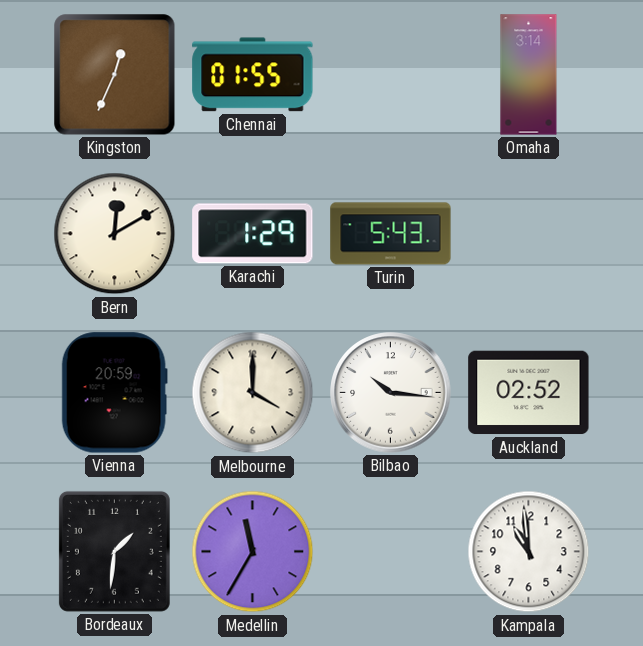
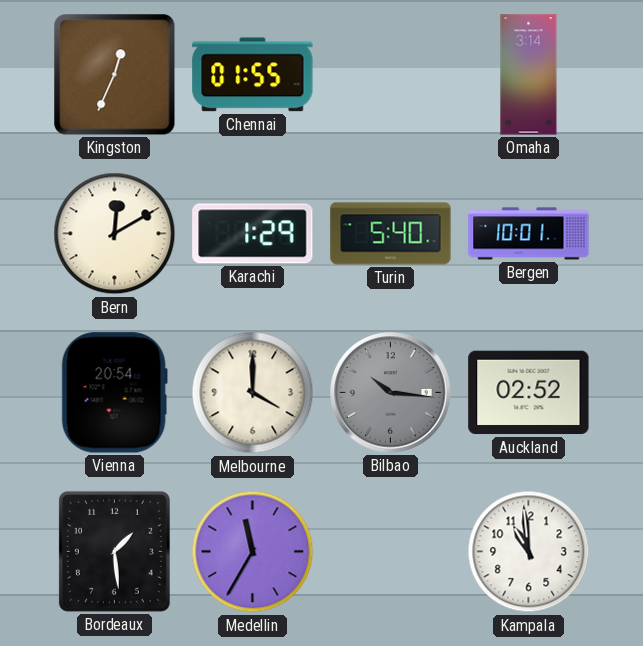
Turin: 5:43 -> 5:40 (391, 234)
Bergen: none -> 10:01 (529, 234)
Vienna: 20:59 -> 20:54 (114, 393)
Bilbao dial: white -> grey (391, 393)
Bordeaux: 1:31 -> 1:29 (114, 551)
